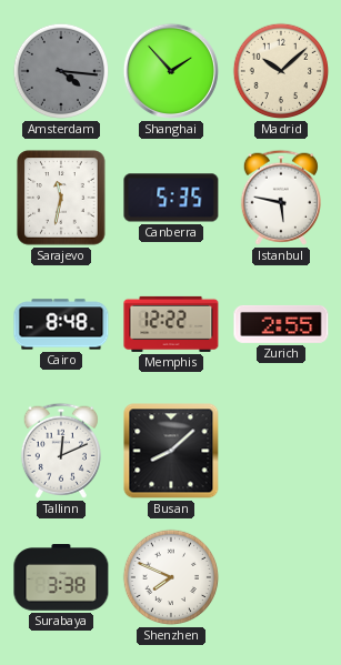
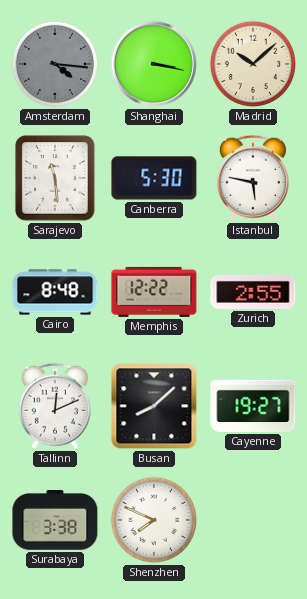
Shanghai: 1:53 -> 3:17 (154, 64)
Sarajevo: 11:32 -> 11:29 (55, 178)
Canberra: 5:35 -> 5:30 (154, 178)
Cayenne: none -> 19:27 (253, 406)
